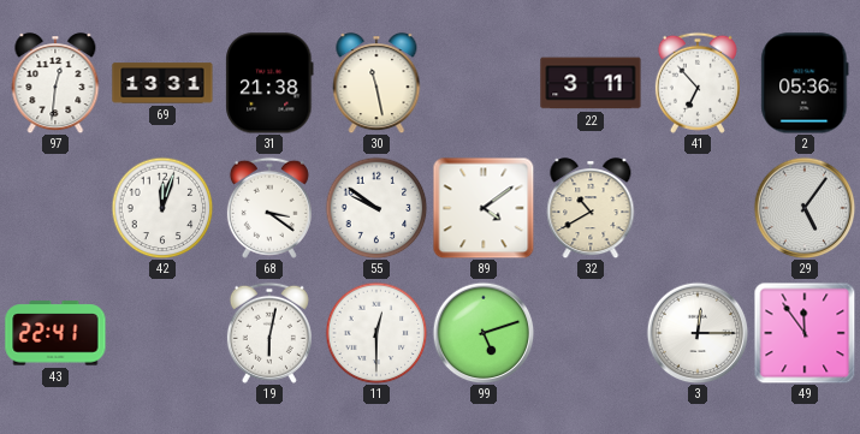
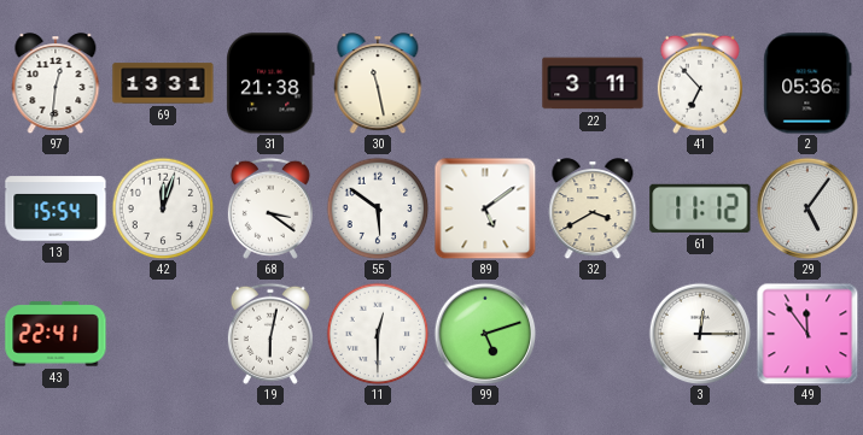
13: none -> 15:54 (56, 208)
55: 9:51 -> 5:51 (378, 208)
89: 4:09 -> 5:09 (485, 208)
32: 10:40 -> 3:40 (593, 208)
61: none -> 11:12 (700, 208)
